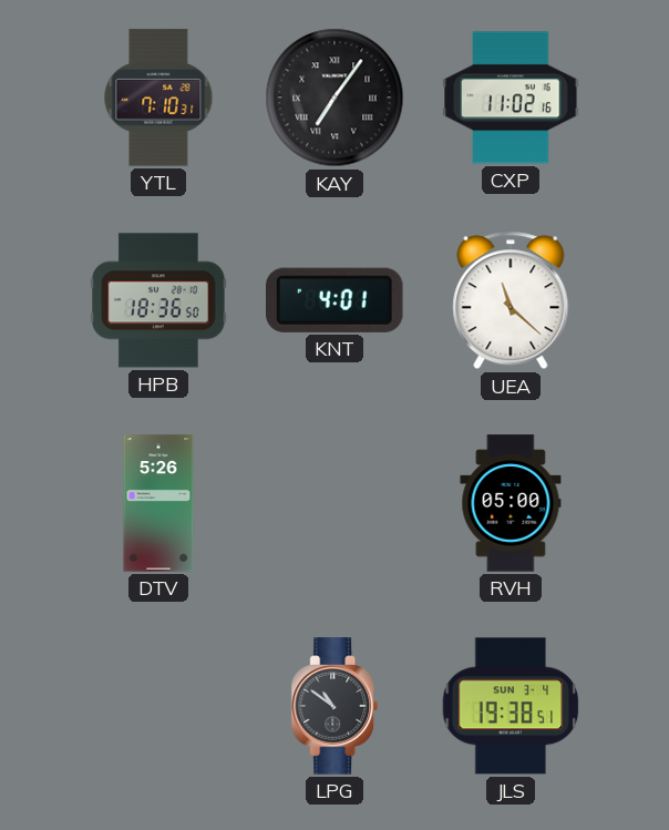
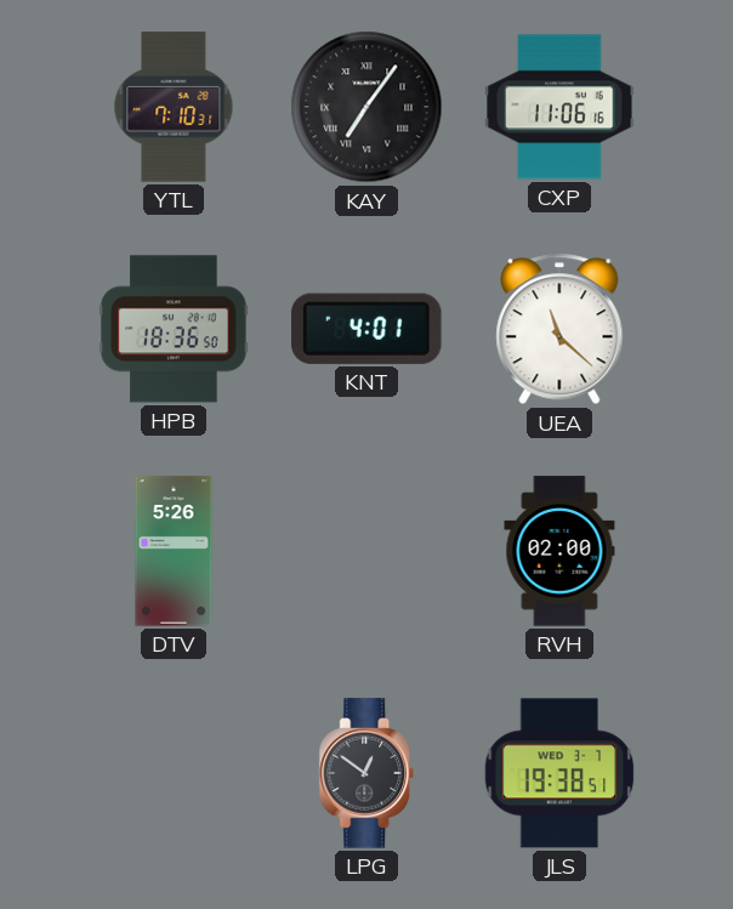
CXP: 11:02 -> 11:06 (559, 107)
RVH: 05:00 -> 02:00 (559, 551)
LPG: 10:51 -> 12:51 (366, 773)
JLS date: SUN 3-4 -> WED 3-7 (559, 773)
